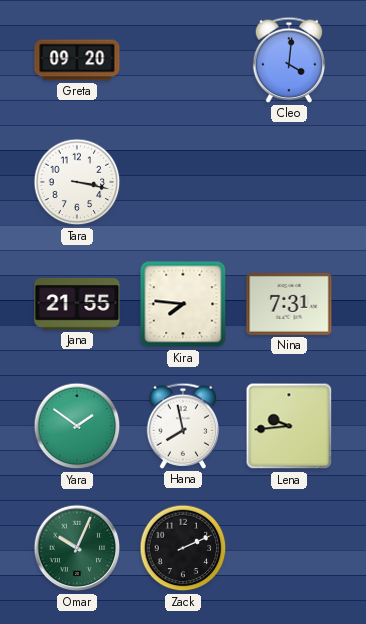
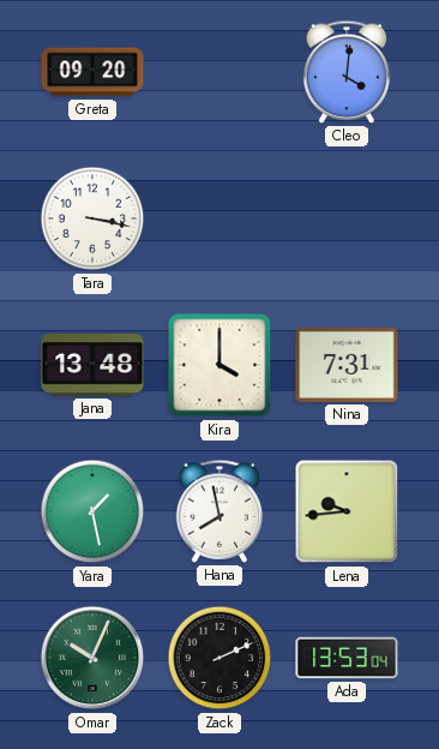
Jana: 21:55 -> 13:48 (92, 366)
Kira: 7:46 -> 4:00 (220, 365)
Yara: 1:51 -> 1:28 (92, 511)
Ada: none -> 13:53 (347, 658)
